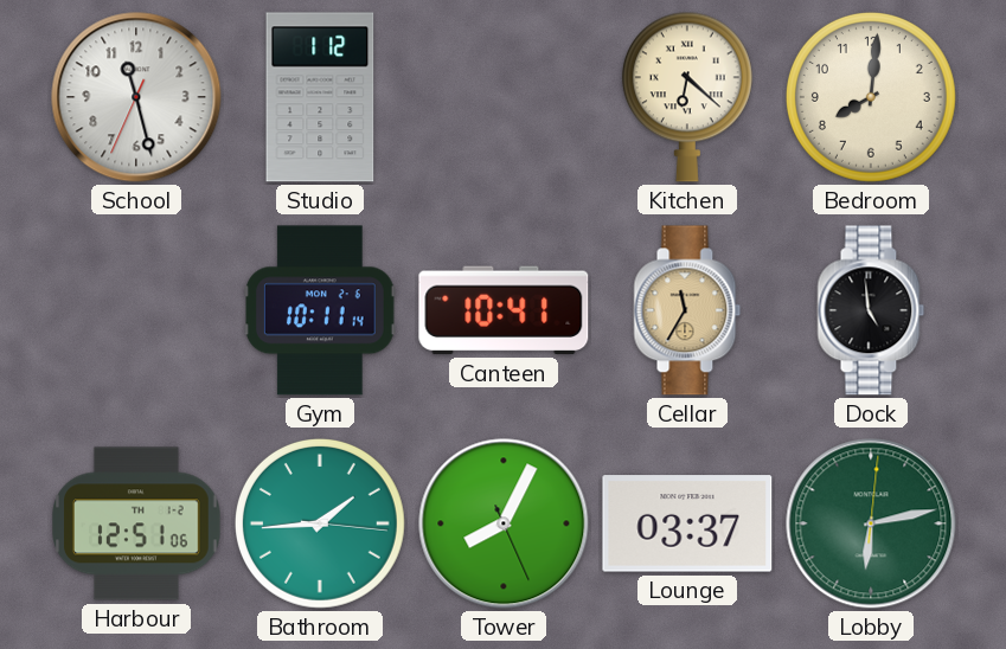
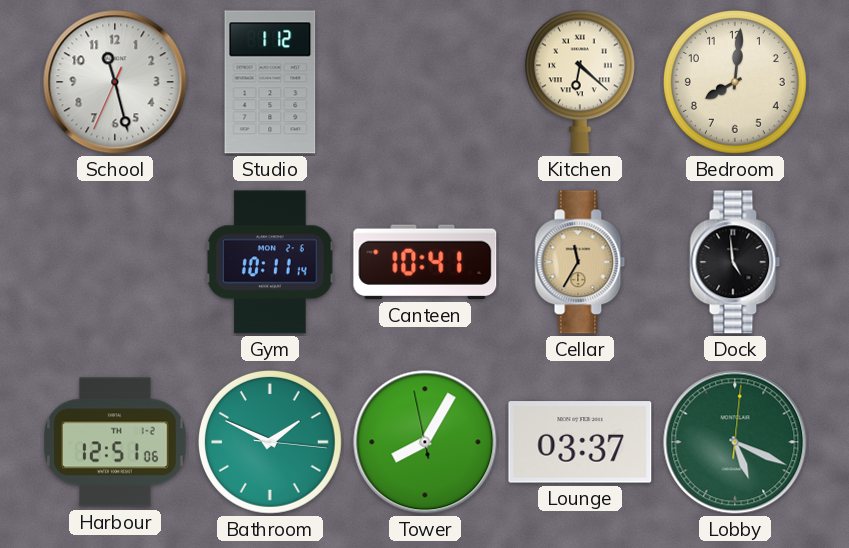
Bathroom: 1:44 -> 1:49 (270, 442)
Tower: 8:04:26 -> 8:04:58 (425, 442)
Lobby: 6:13 -> 5:19 (735, 442)
